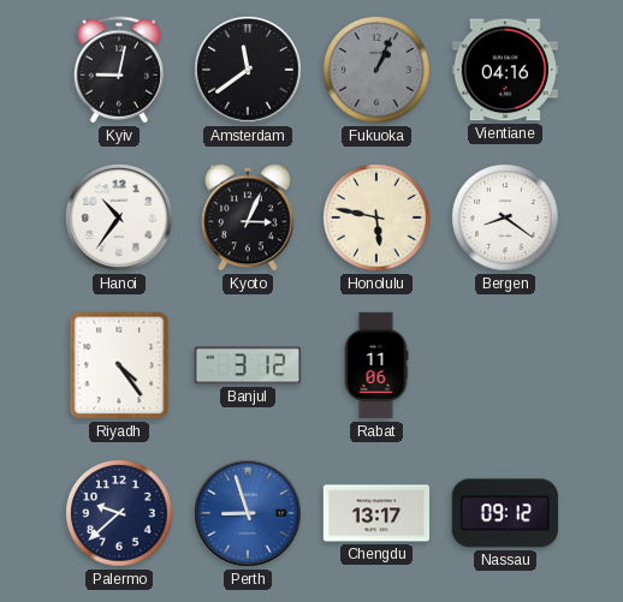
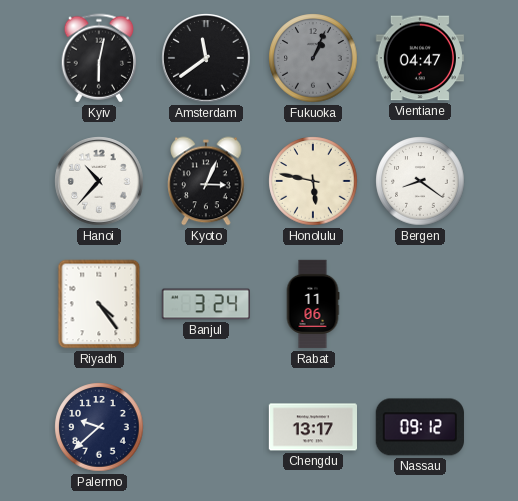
Kyiv: 9:02 -> 6:02 (98, 58)
Vientiane: 04:16 -> 04:47 (419, 58)
Hanoi: 10:36 -> 10:37 (99, 181)
Banjul: 3:12 -> 3:24 (205, 304)
Perth: 8:57 -> none (248, 513)
